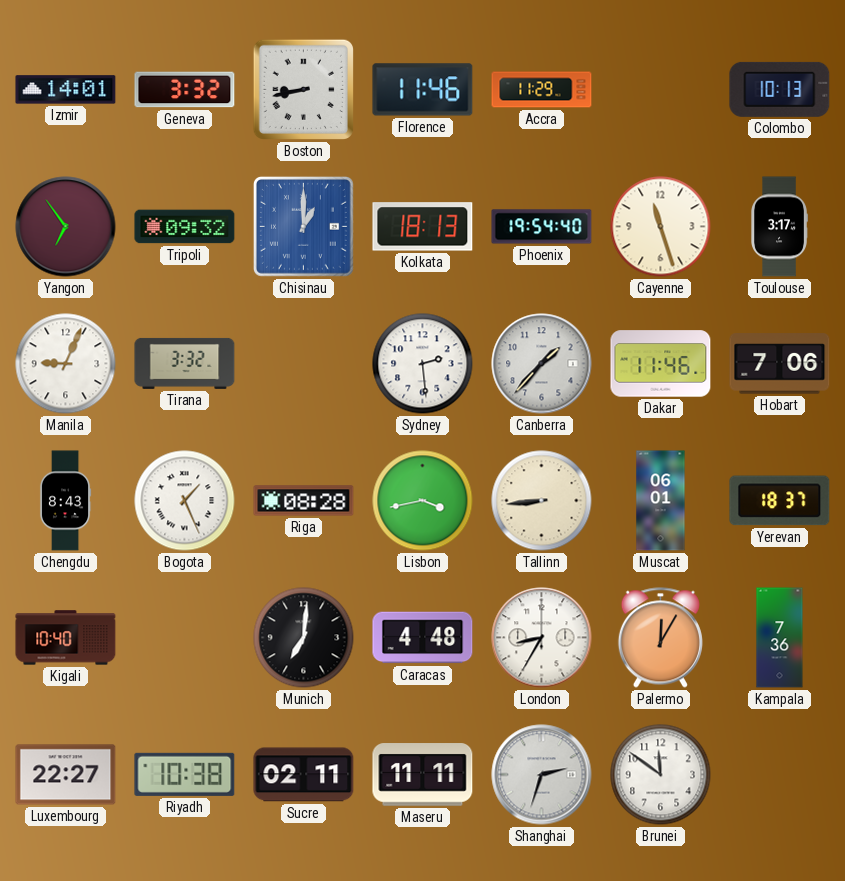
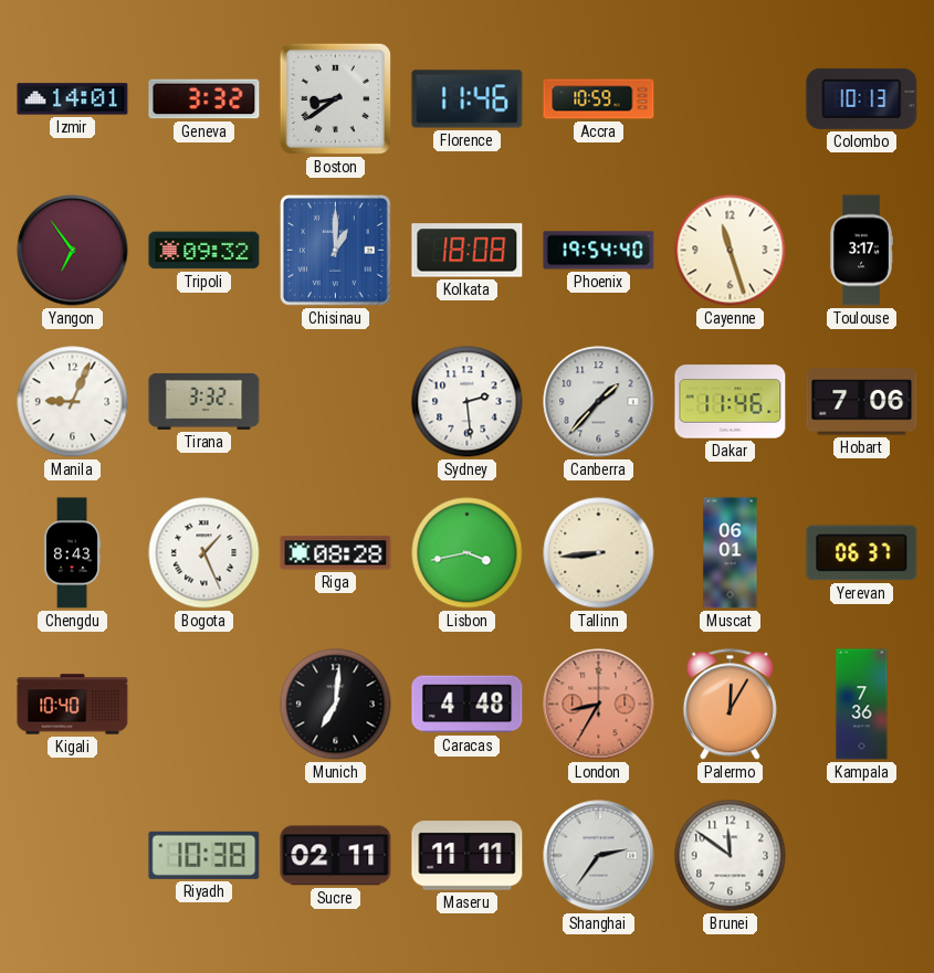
Boston: 8:43 -> 8:39 (335, 98)
Accra: 11:29 -> 10:59 (599, 99)
Kolkata: 18:13 -> 18:08 (468, 251)
Yerevan: 18:37 -> 06:37 (862, 553)
London dial: white -> salmon (599, 705)
Luxembourg: 22:27 -> none (66, 775)
Shanghai: 2:33 -> 2:36 (599, 856)
